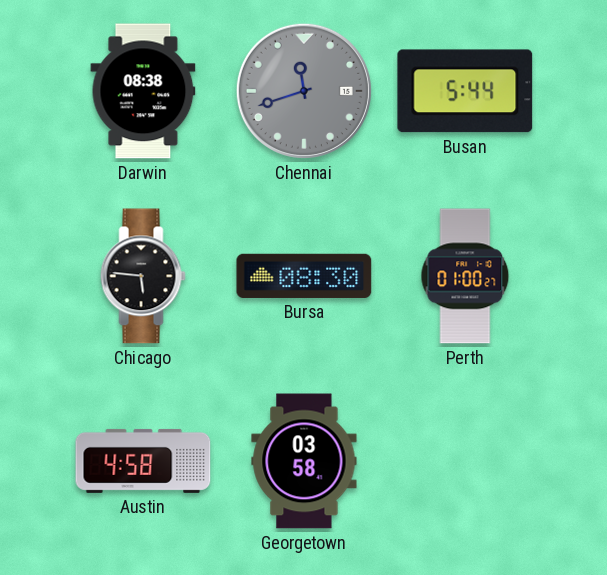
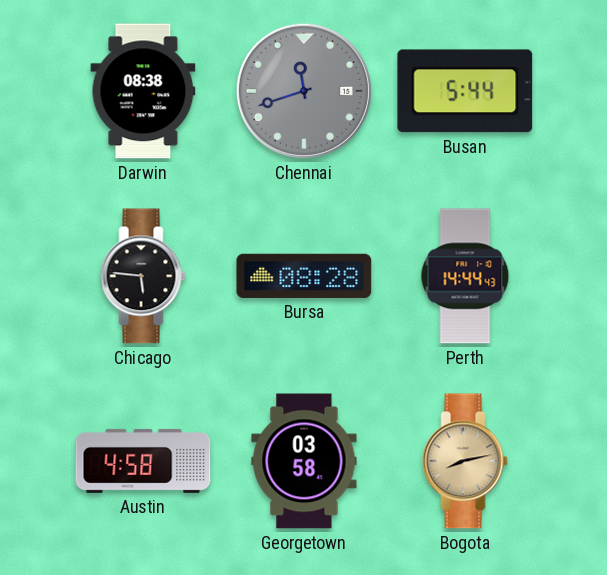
Bursa: 08:30 -> 08:28 (304, 276)
Perth: 01:00 -> 14:44 (465, 276)
Bogota: none -> 8:13 (465, 461)
